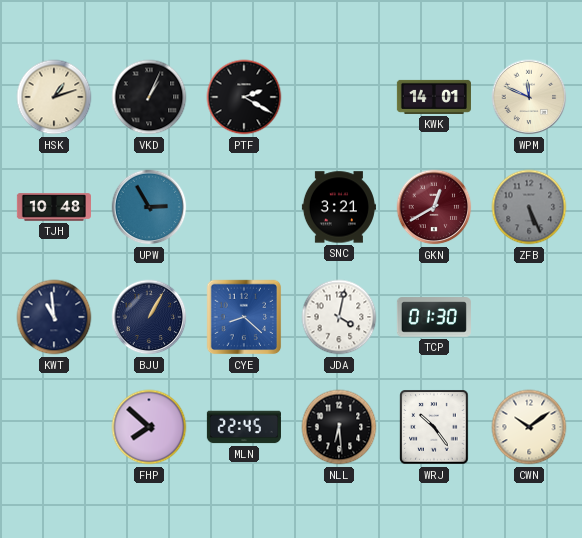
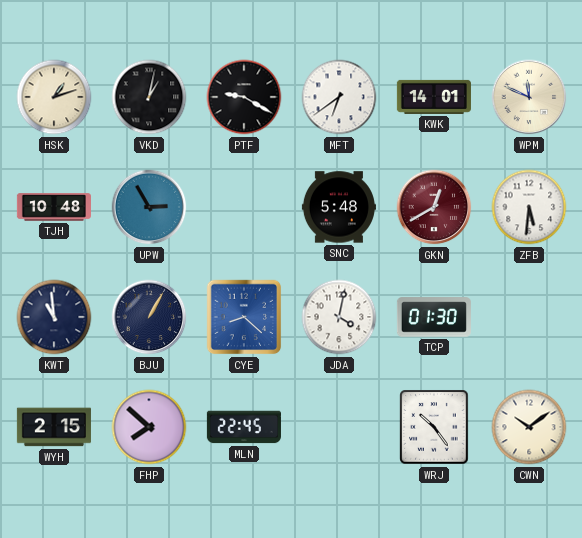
VKD: 1:04 -> 1:02 (149, 97)
PTF: 2:20 -> 9:20 (244, 97)
MFT: none -> 6:39 (339, 97)
SNC: 3:21 -> 5:48 (339, 207)
ZFB: 5:26 -> 5:31 (529, 207)
ZFB dial: grey -> white (529, 207)
WYH: none -> 2:15 (54, 427)
NLL: 6:29 -> none (339, 427)
